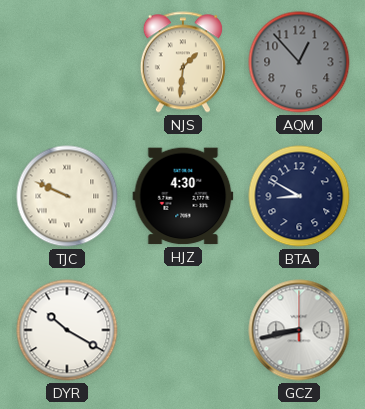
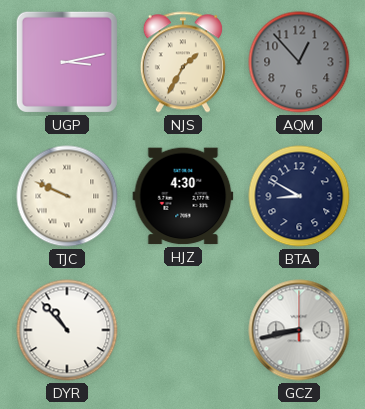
UGP: none -> 3:13 (67, 62)
NJS: 1:31 -> 1:35 (183, 62)
DYR: 10:20 -> 10:53 (67, 330)
